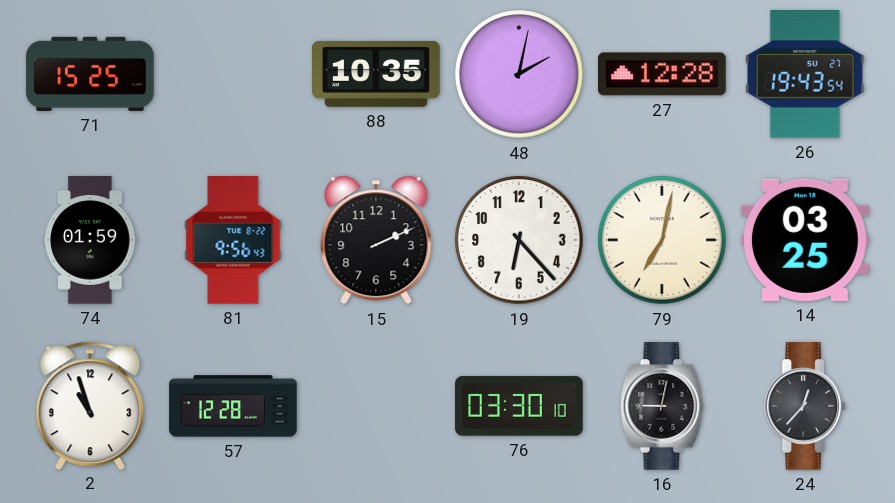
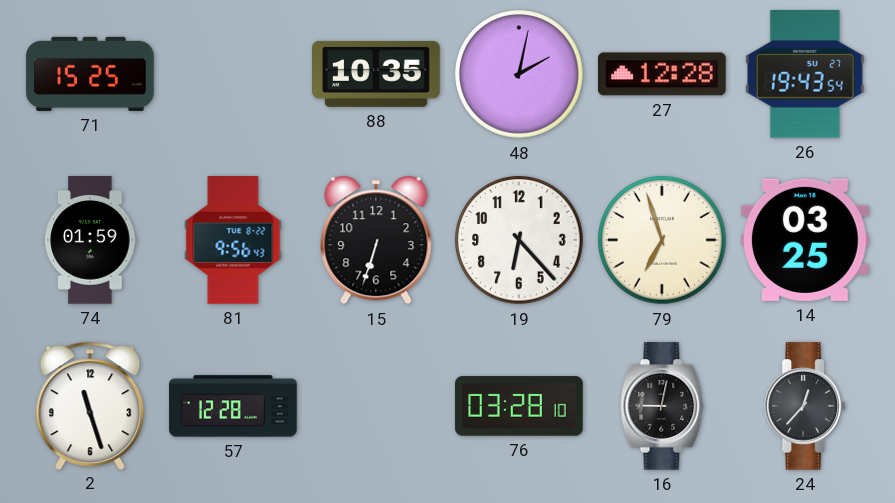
15: 2:11 -> 6:33 (376, 240)
79: 7:02 -> 6:57 (662, 240)
2: 10:57 -> 11:27 (90, 405)
76: 03:30 -> 03:28 (519, 406)
